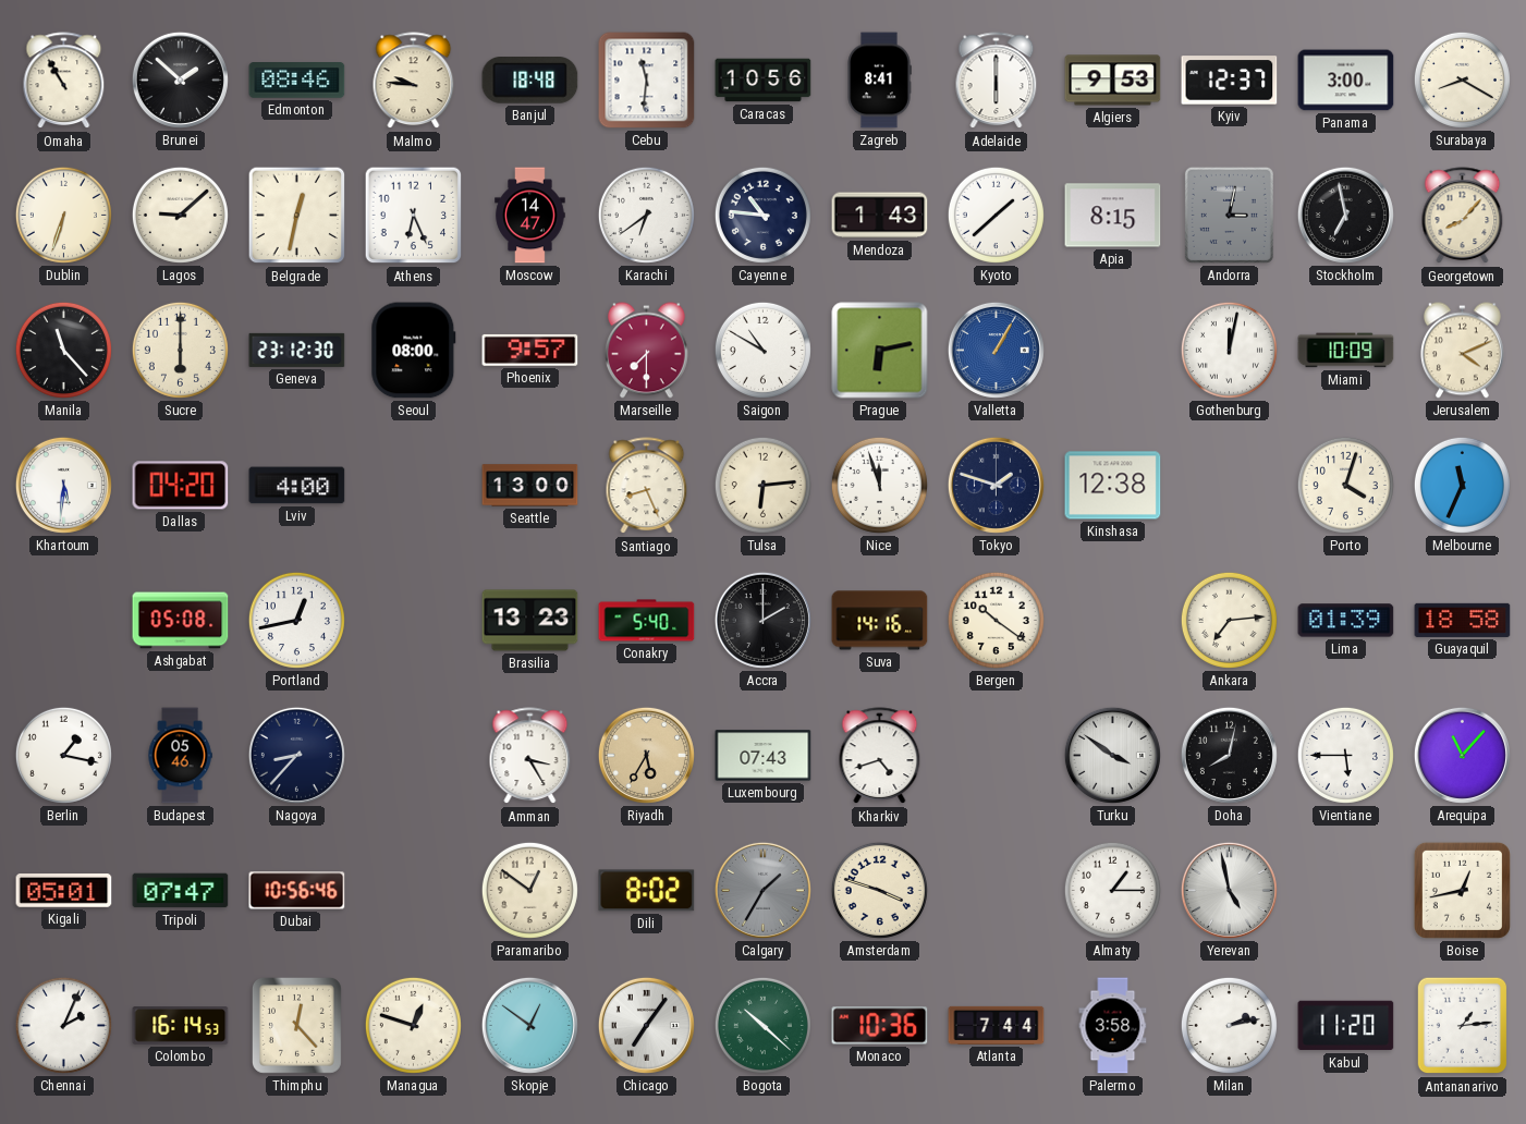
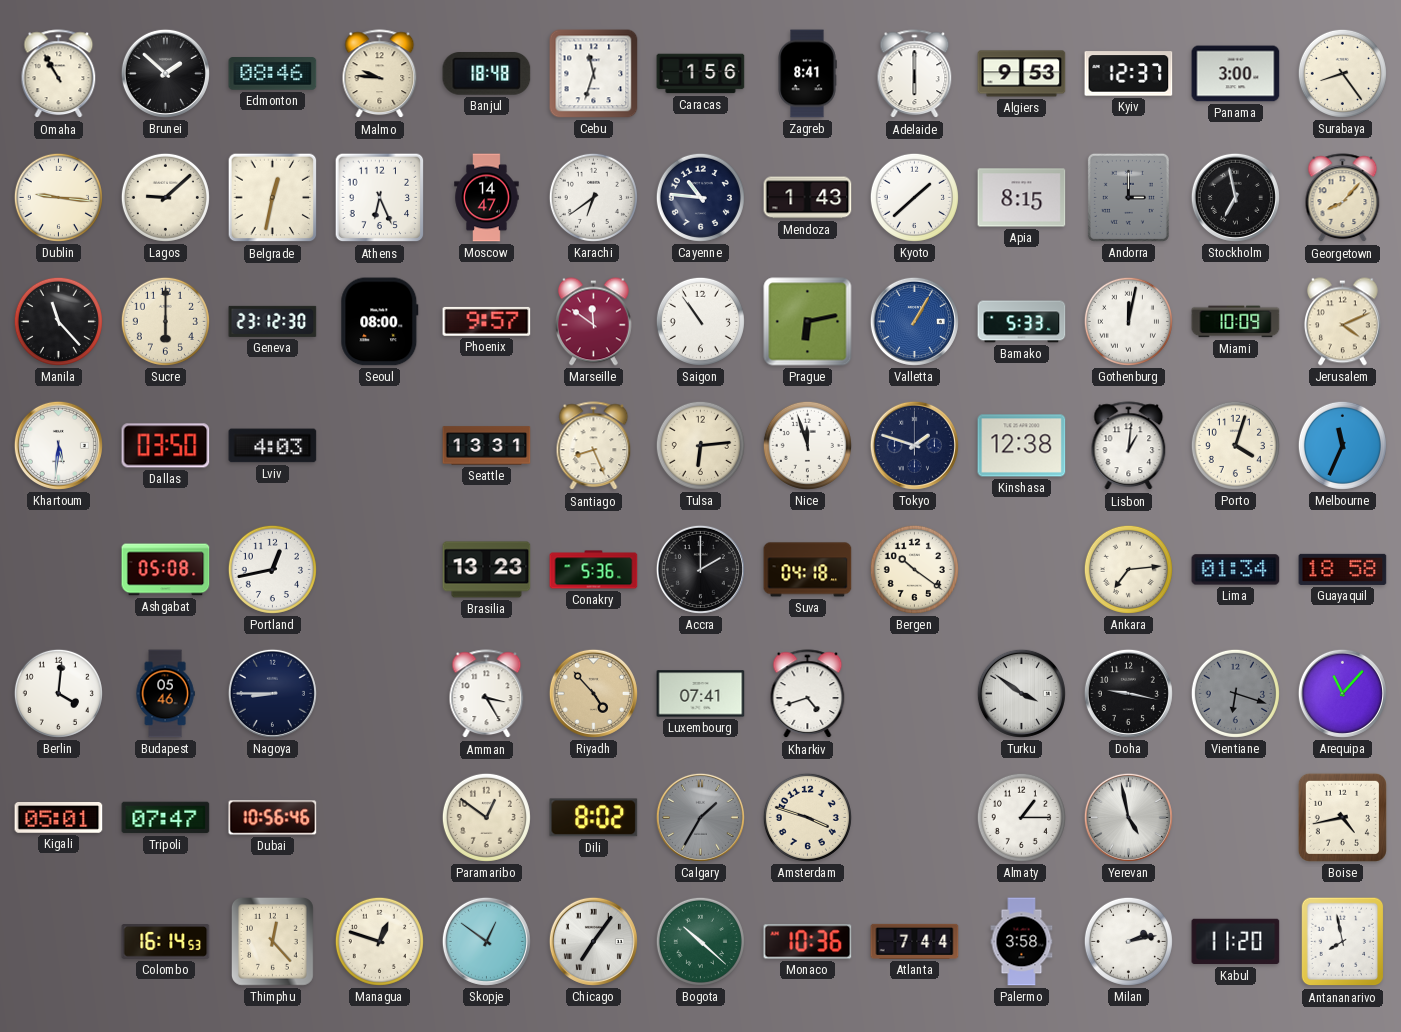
Cebu: 11:31 -> 11:33 (594, 74)
Caracas: 10:56 -> 1:56 (701, 74)
Surabaya: 8:20 -> 8:24 (1342, 73)
Dublin: 6:33 -> 9:16 (58, 197)
Andorra: 3:02 -> 3:00 (1128, 197)
Marseille: 7:30 -> 11:51 (593, 322)
Saigon: 10:50 -> 10:54 (700, 321)
Bamako: none -> 5:33 (1022, 322)
Dallas: 04:20 -> 03:50 (166, 446)
Lviv: 4:00 -> 4:03 (273, 446)
Seattle: 13:00 -> 13:31 (487, 446)
Lisbon: none -> 1:01 (1129, 446)
Conakry: 5:40 -> 5:36 (594, 570)
Suva: 14:16 -> 04:18 (808, 570)
Lima: 01:39 -> 01:34 (1236, 570)
Berlin: 1:17 -> 4:01 (58, 693)
Nagoya: 8:37 -> 8:45 (272, 693)
Riyadh: 5:35 -> 4:53 (593, 693)
Luxembourg: 07:43 -> 07:41 (701, 694)
Doha: 8:02 -> 9:17 (1128, 693)
Vientiane: 5:45 -> 6:18 (1235, 693)
Vientiane dial: white -> grey (1235, 693)
Boise: 12:43 -> 4:43 (1342, 817)
Chennai: 2:04 -> none (63, 1025)
Antananarivo: 1:14 -> 7:58 (1343, 942)
